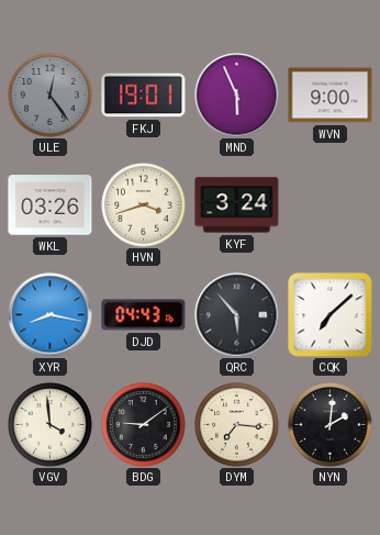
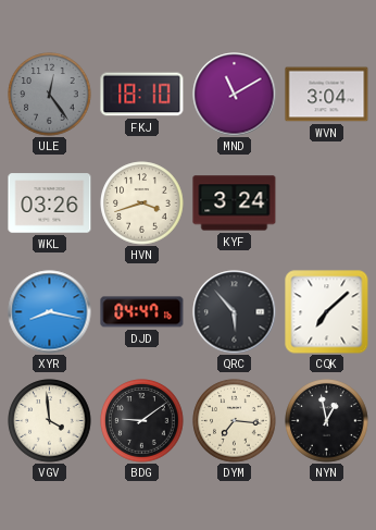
FKJ: 19:01 -> 18:10 (142, 95)
MND: 5:56 -> 11:10 (235, 95)
WVN: 9:00 -> 3:04 (327, 95)
DJD: 04:43 -> 04:47 (142, 312)
NYN: 2:01 -> 12:58 (327, 421)
